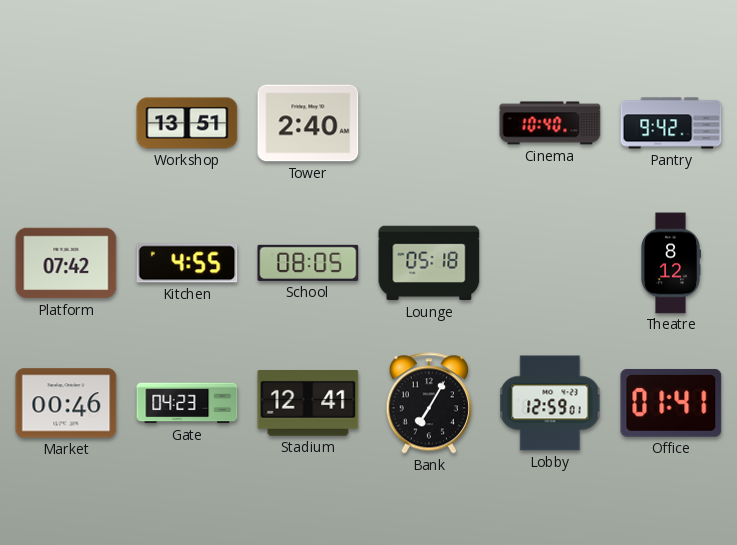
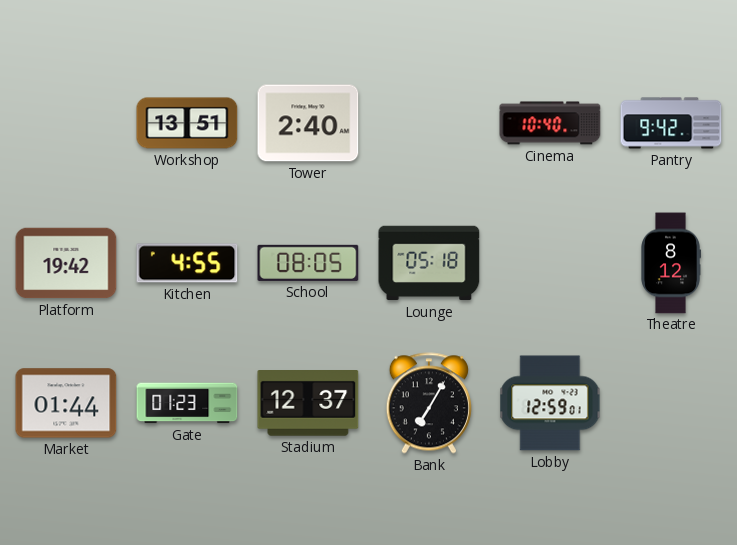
Platform: 07:42 -> 19:42 (66, 263)
Market: 00:46 -> 01:44 (66, 403)
Gate: 04:23 -> 01:23 (187, 403)
Stadium: 12:41 -> 12:37 (308, 404)
Office: 01:41 -> none (671, 403)
